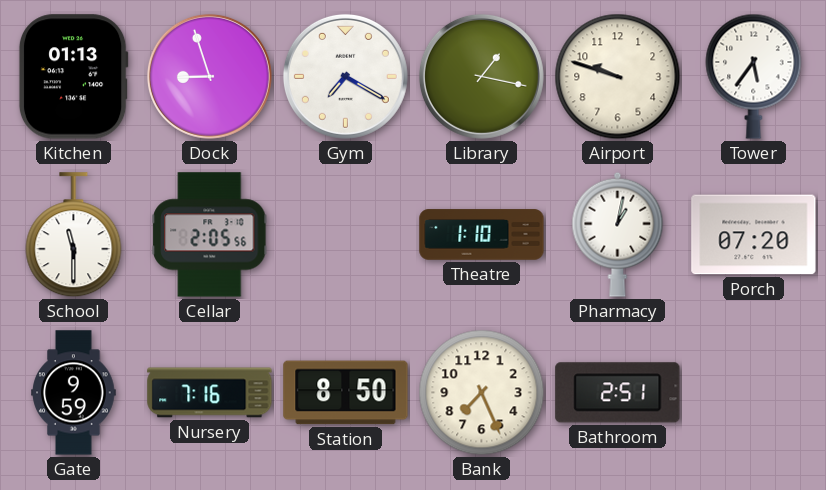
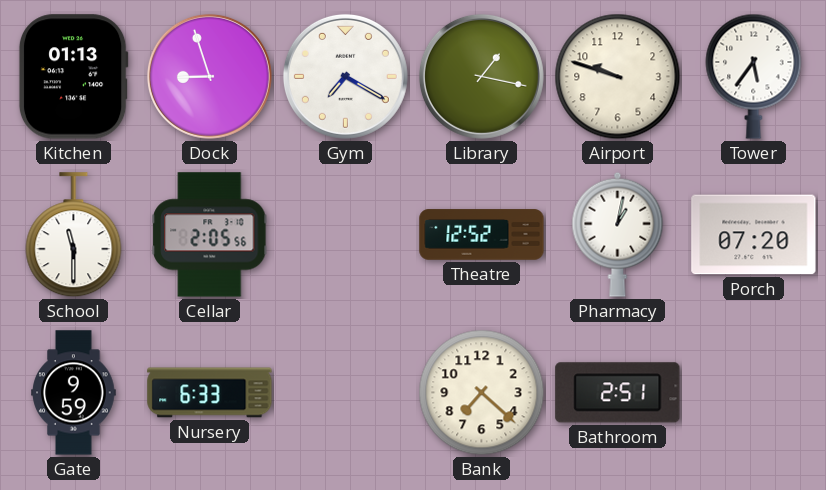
Theatre: 1:10 -> 12:52 (482, 235)
Nursery: 7:16 -> 6:33 (210, 393)
Station: 8:50 -> none (346, 393)
Bank: 7:26 -> 7:22 (482, 393)
